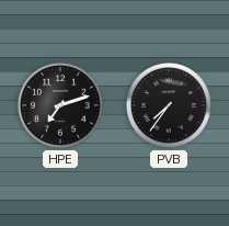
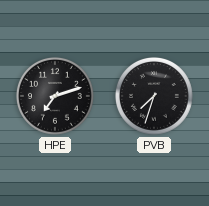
PVB: 7:36 -> 7:33 (154, 96)
